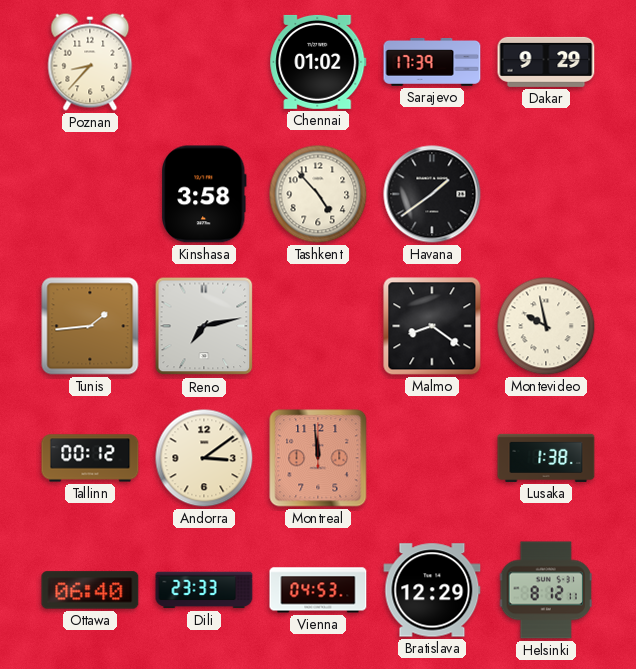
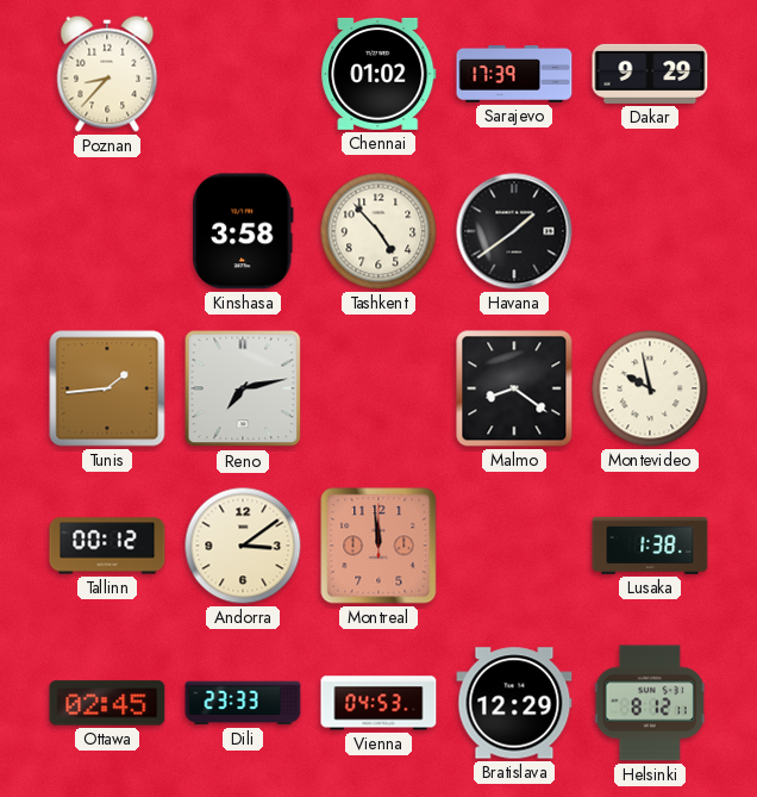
Ottawa: 06:40 -> 02:45 (107, 703)
